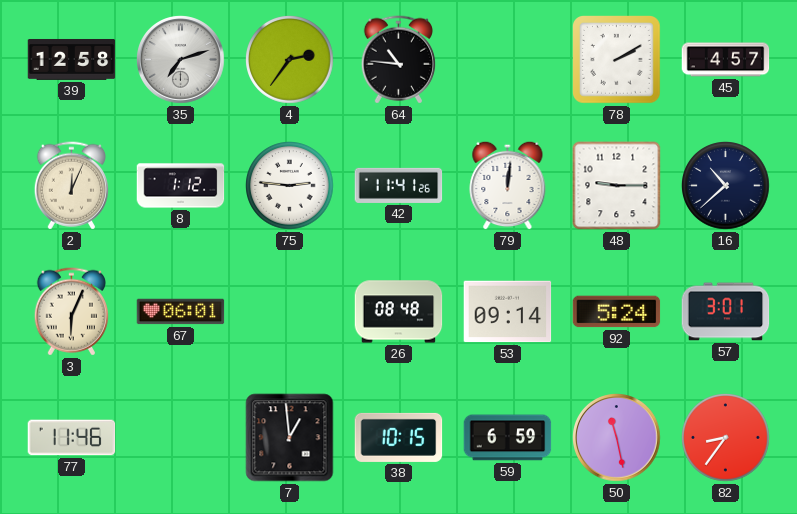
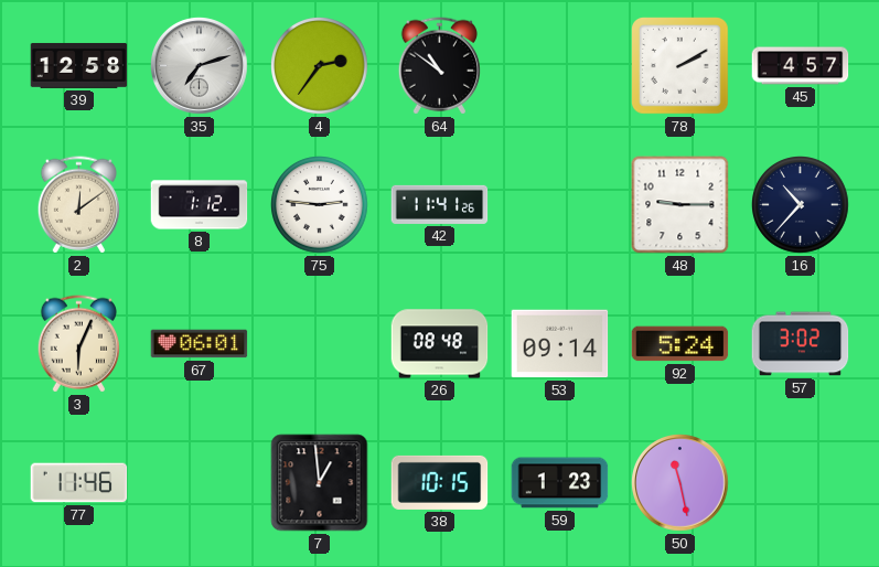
64: 10:46 -> 10:51 (439, 66)
2: 12:04 -> 12:09 (78, 205)
79: 12:01 -> none (508, 185)
16: 10:38 -> 10:37 (801, 205)
57: 3:01 -> 3:02 (801, 344)
59: 6:59 -> 1:23 (560, 483)
82: 8:36 -> none (726, 438)
